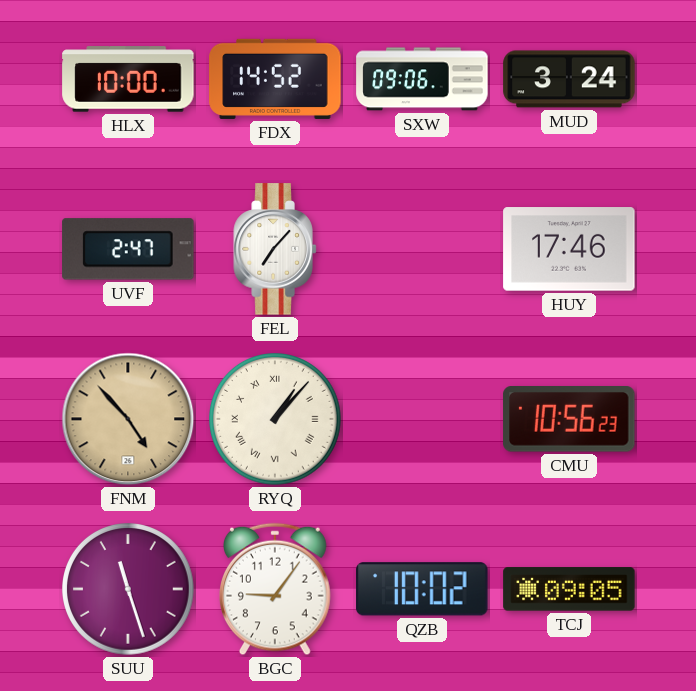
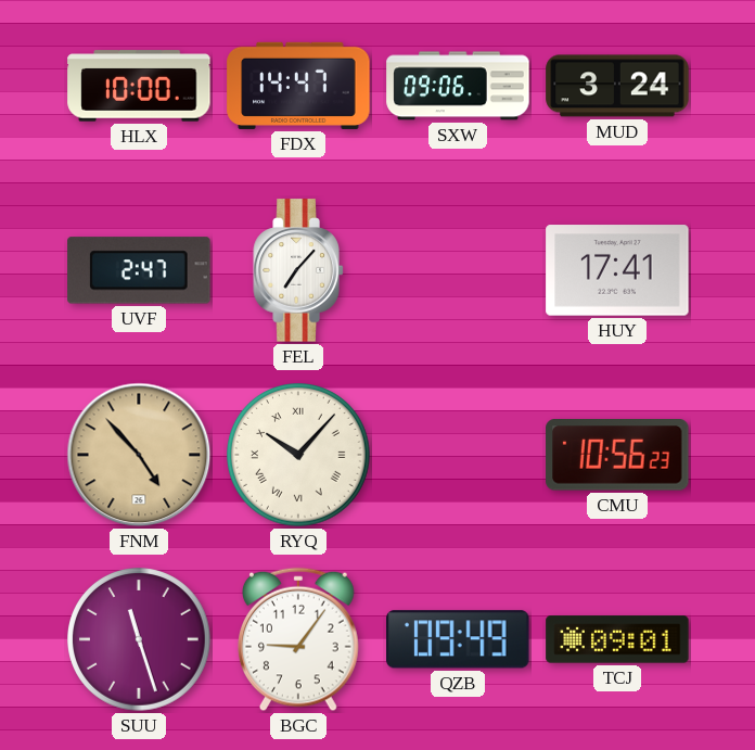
FDX: 14:52 -> 14:47 (298, 86)
HUY: 17:46 -> 17:41 (617, 270)
RYQ: 1:07 -> 10:07 (299, 456)
QZB: 10:02 -> 09:49 (458, 639)
TCJ: 09:05 -> 09:01 (617, 639)
